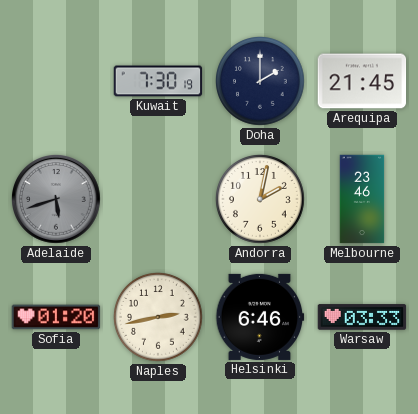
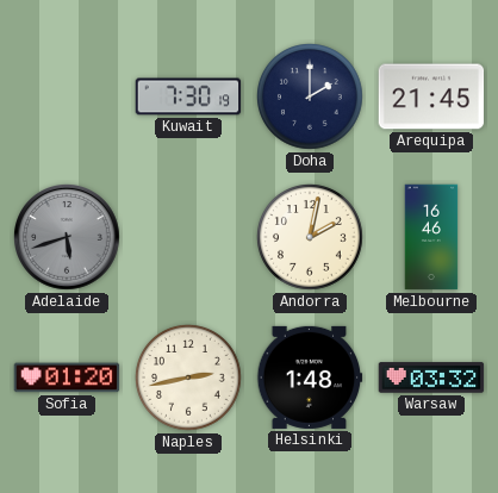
Melbourne: 23:46 -> 16:46 (431, 237)
Helsinki: 6:46 -> 1:48 (310, 377)
Warsaw: 03:33 -> 03:32 (431, 377)
